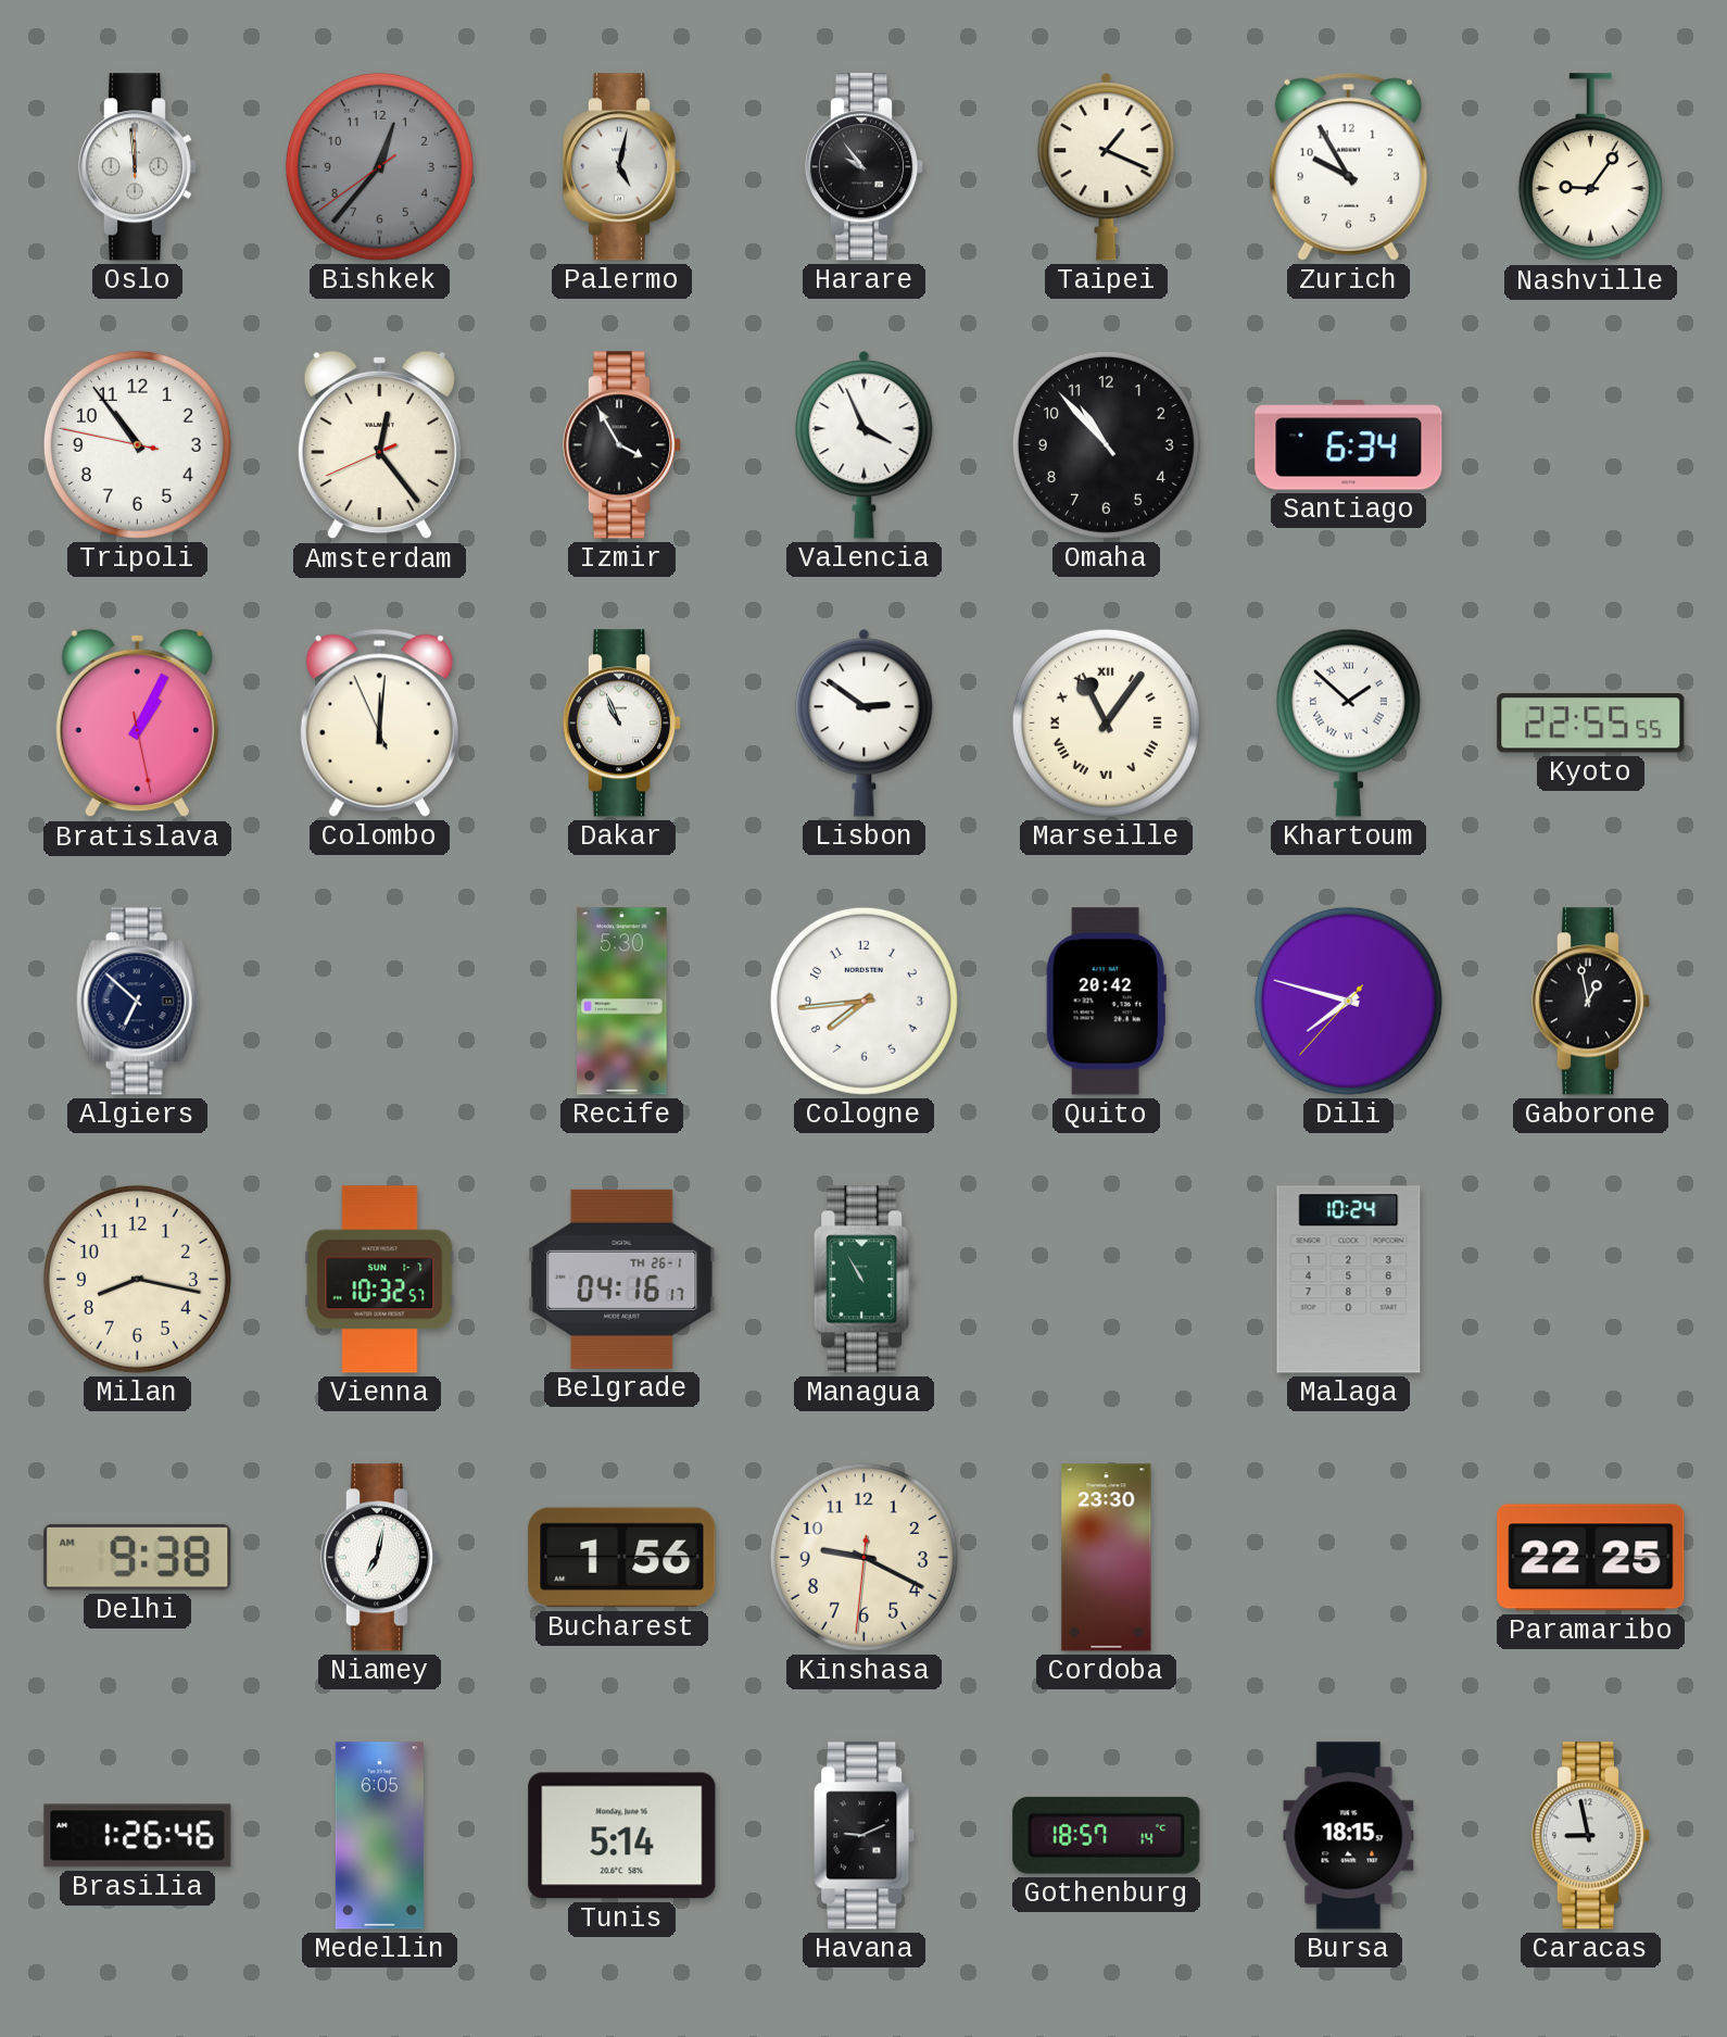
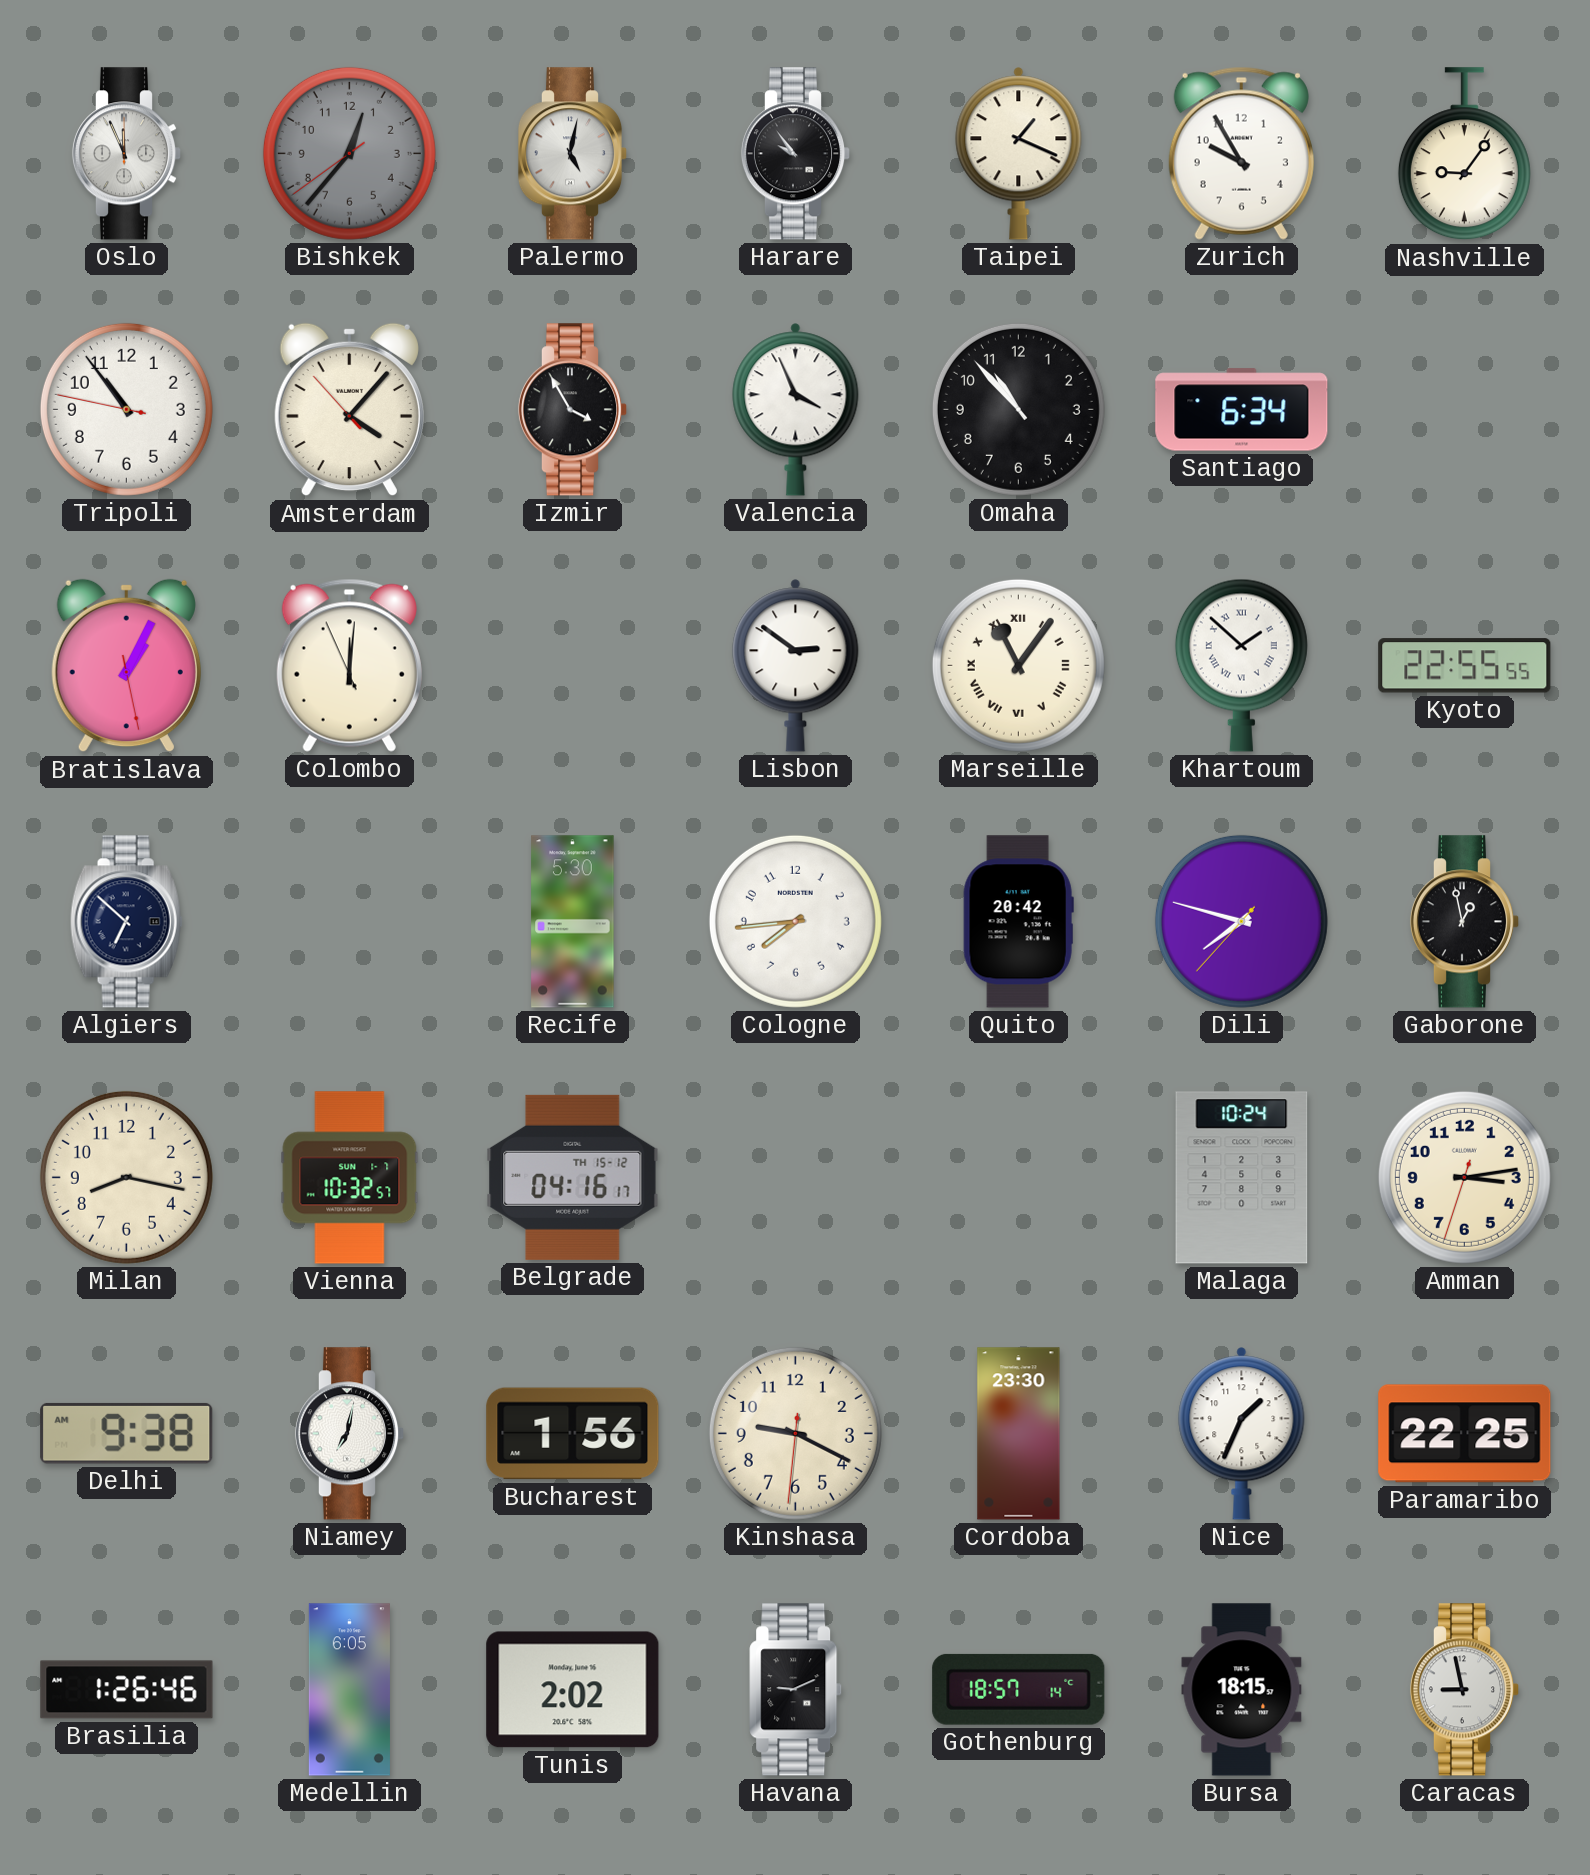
Oslo: 11:59 -> 11:56 (127, 154)
Amsterdam: 12:23 -> 4:06 (349, 410)
Dakar: 10:56 -> none (622, 724)
Belgrade date: TH 26-1 -> TH 15-12 (573, 1177)
Managua: 10:55 -> none (865, 1280)
Amman: none -> 3:13 (1464, 1177)
Nice: none -> 1:34 (1242, 1434)
Tunis: 5:14 -> 2:02 (573, 1690)
